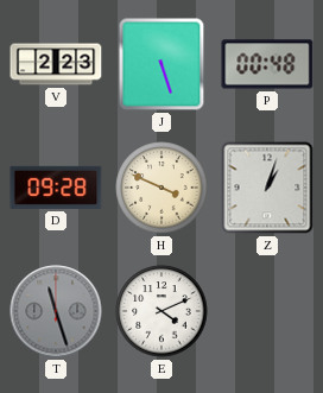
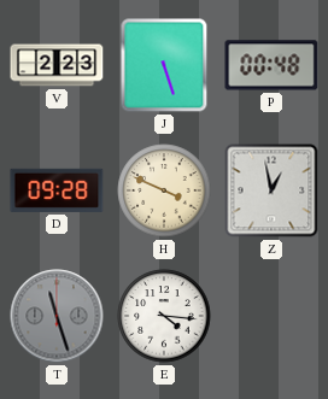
Z: 1:03 -> 12:58 (271, 190)
E: 4:11 -> 4:16 (164, 316)
